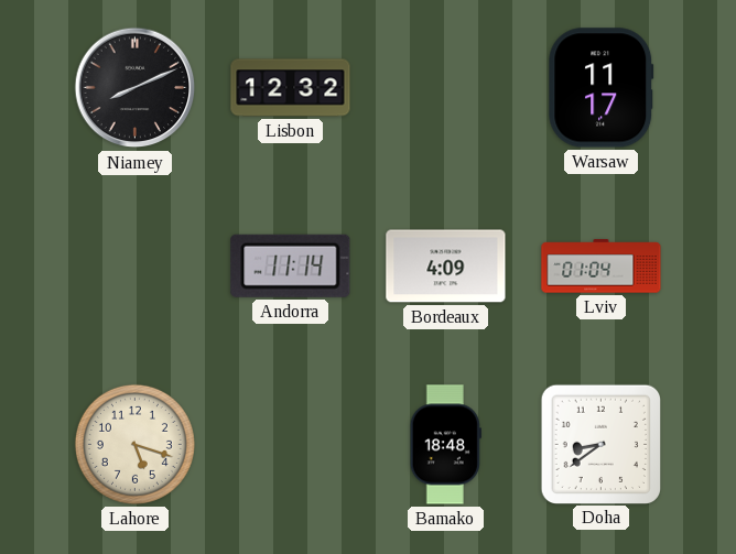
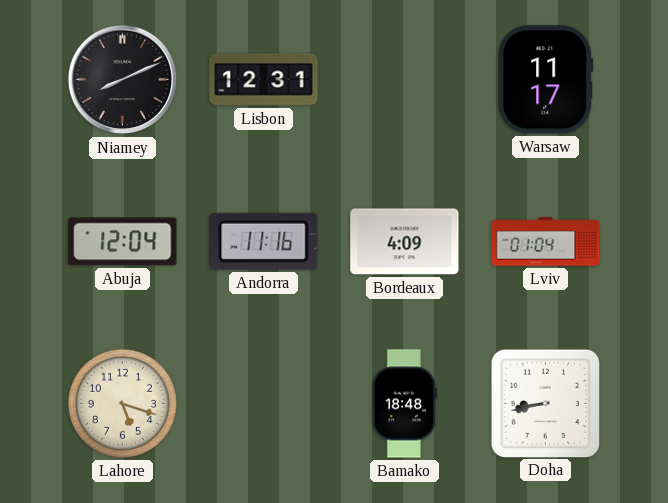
Lisbon: 12:32 -> 12:31 (264, 80)
Abuja: none -> 12:04 (123, 242)
Andorra: 11:14 -> 11:16 (264, 241)
Doha: 8:39 -> 8:43 (545, 403)
